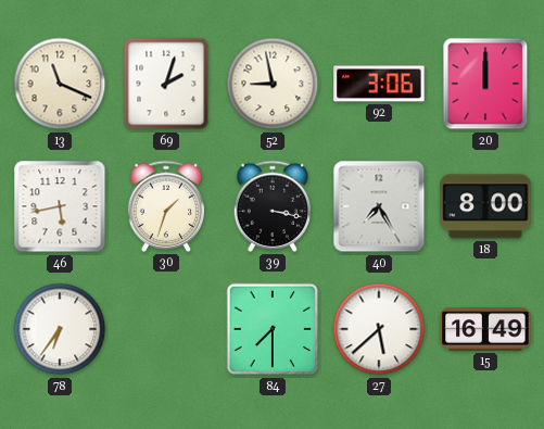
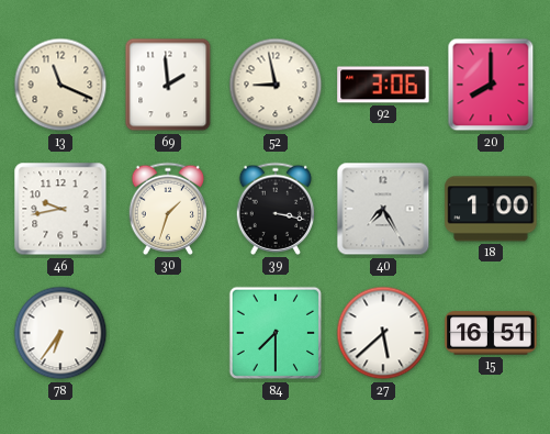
69: 2:03 -> 1:59 (168, 85)
20: 12:00 -> 8:00 (491, 85)
46: 5:43 -> 9:43 (60, 209)
18: 8:00 -> 1:00 (491, 209)
15: 16:49 -> 16:51 (491, 333)
